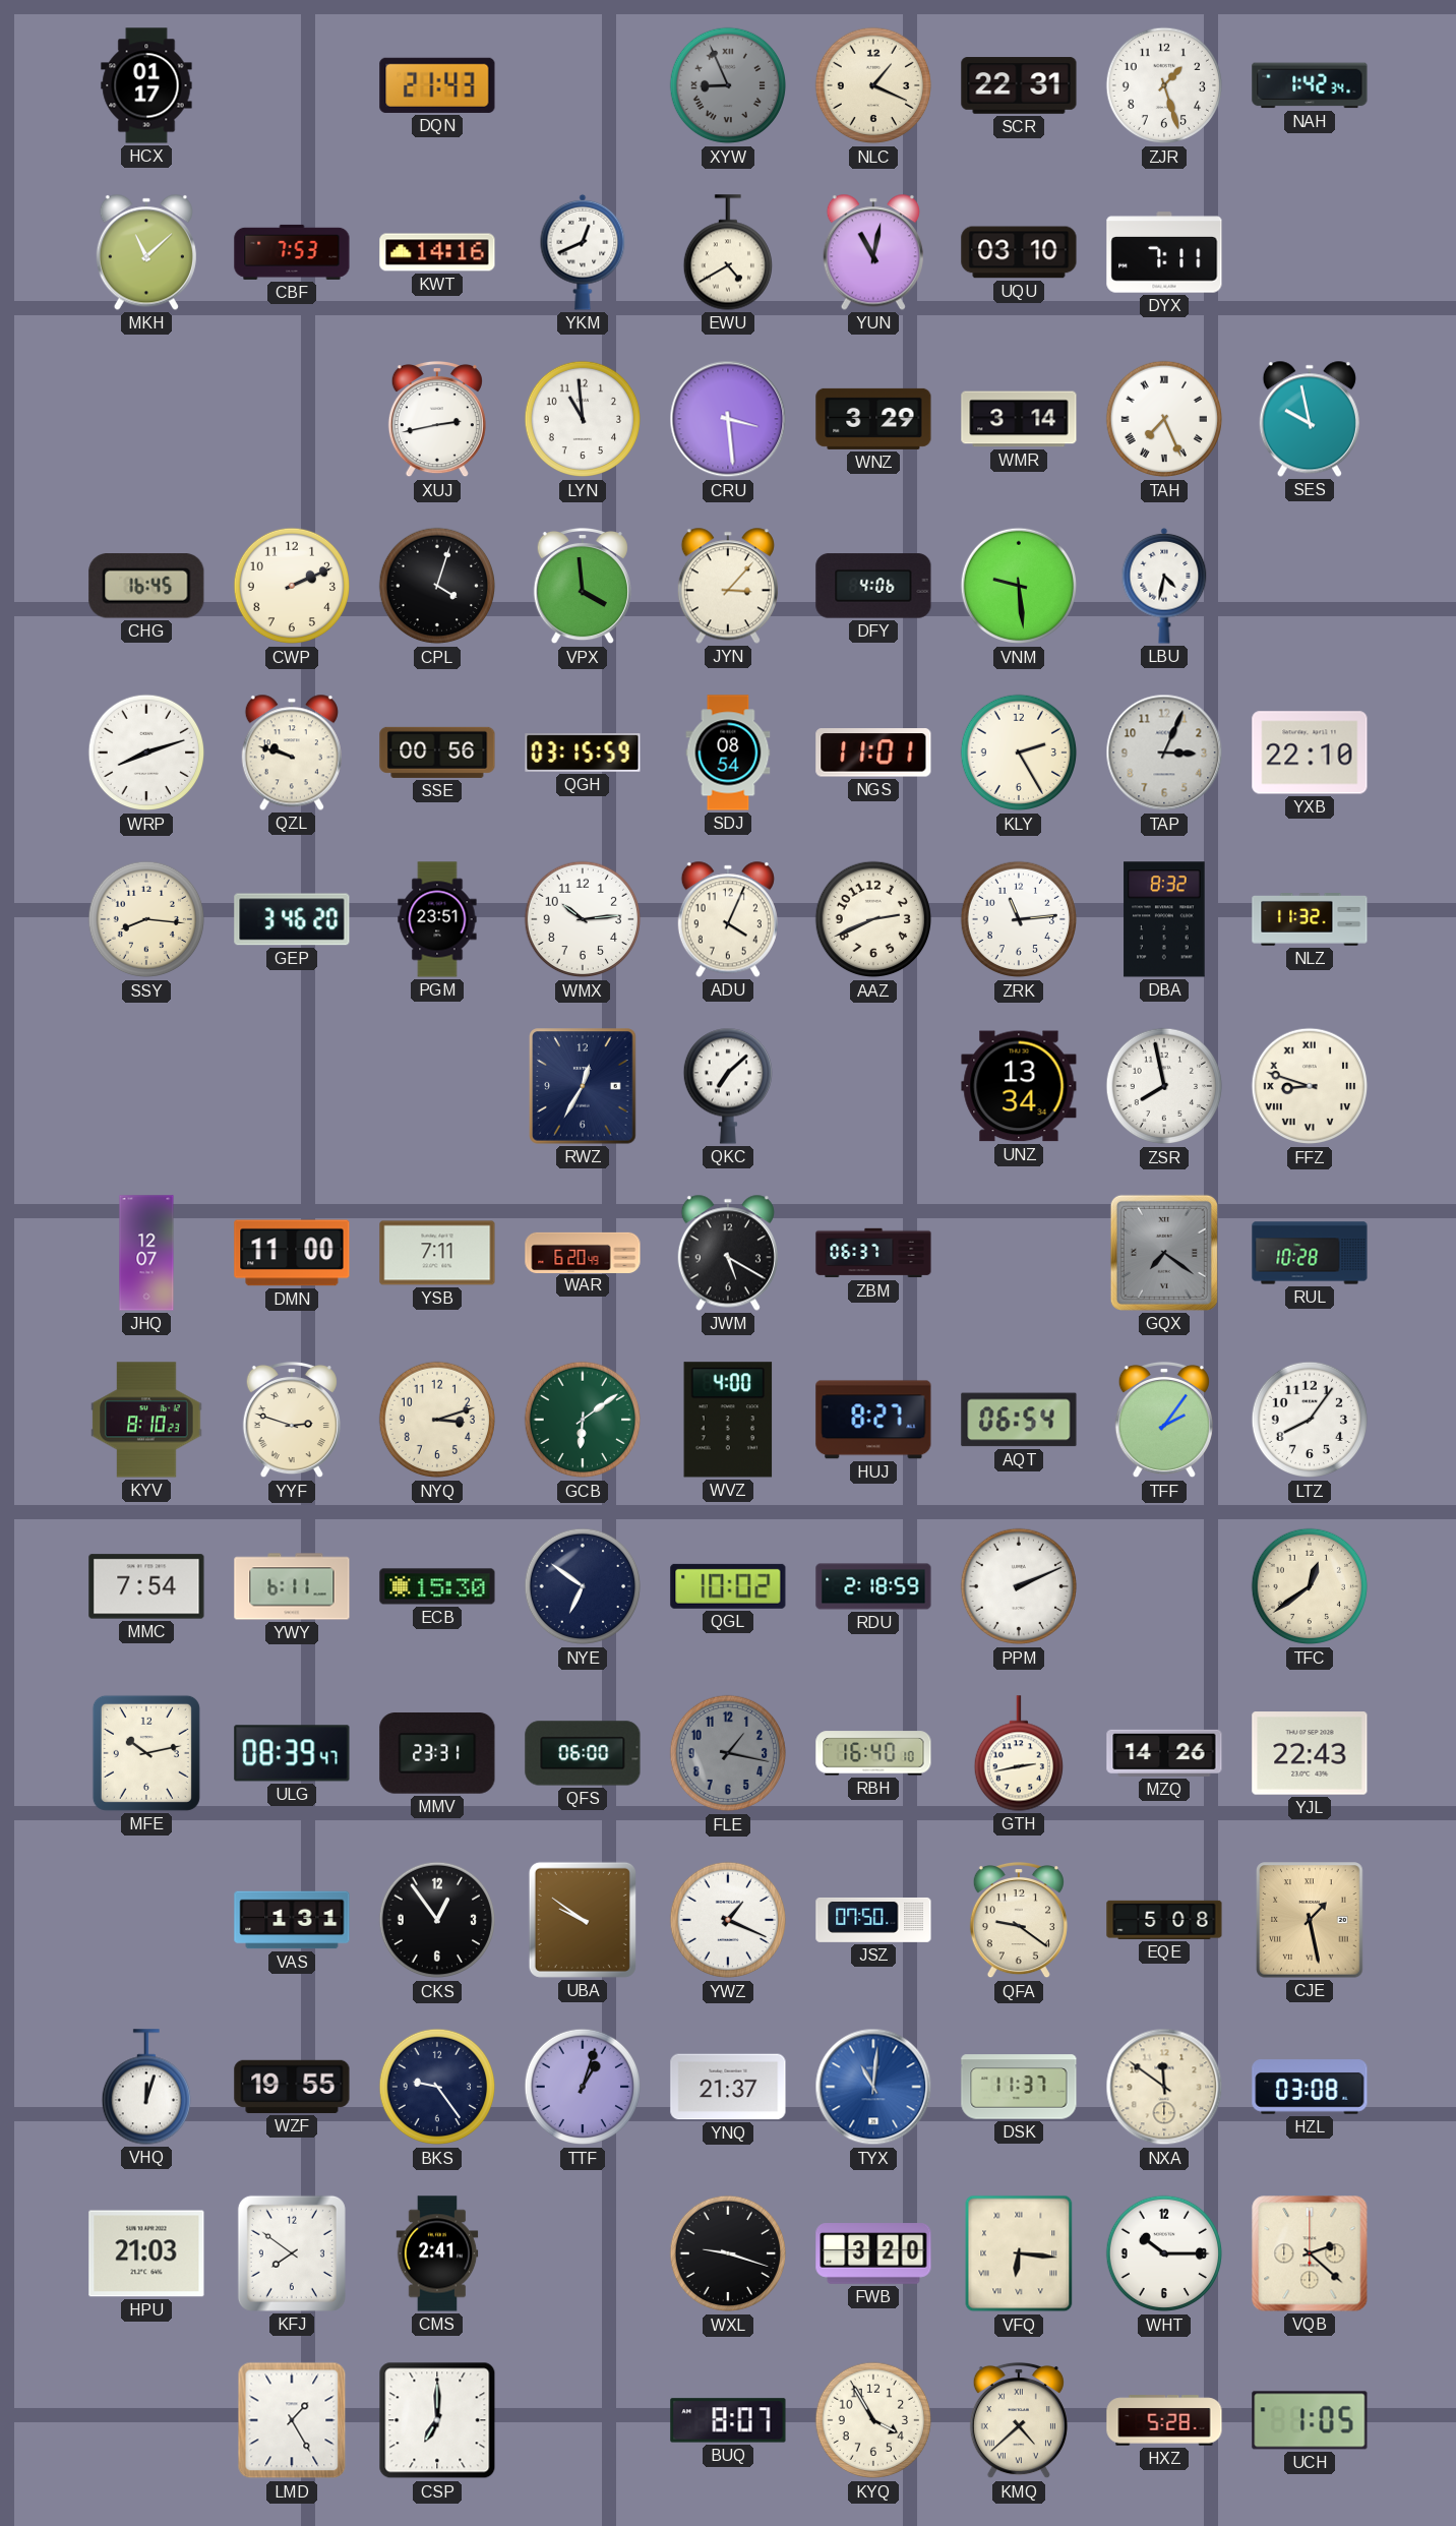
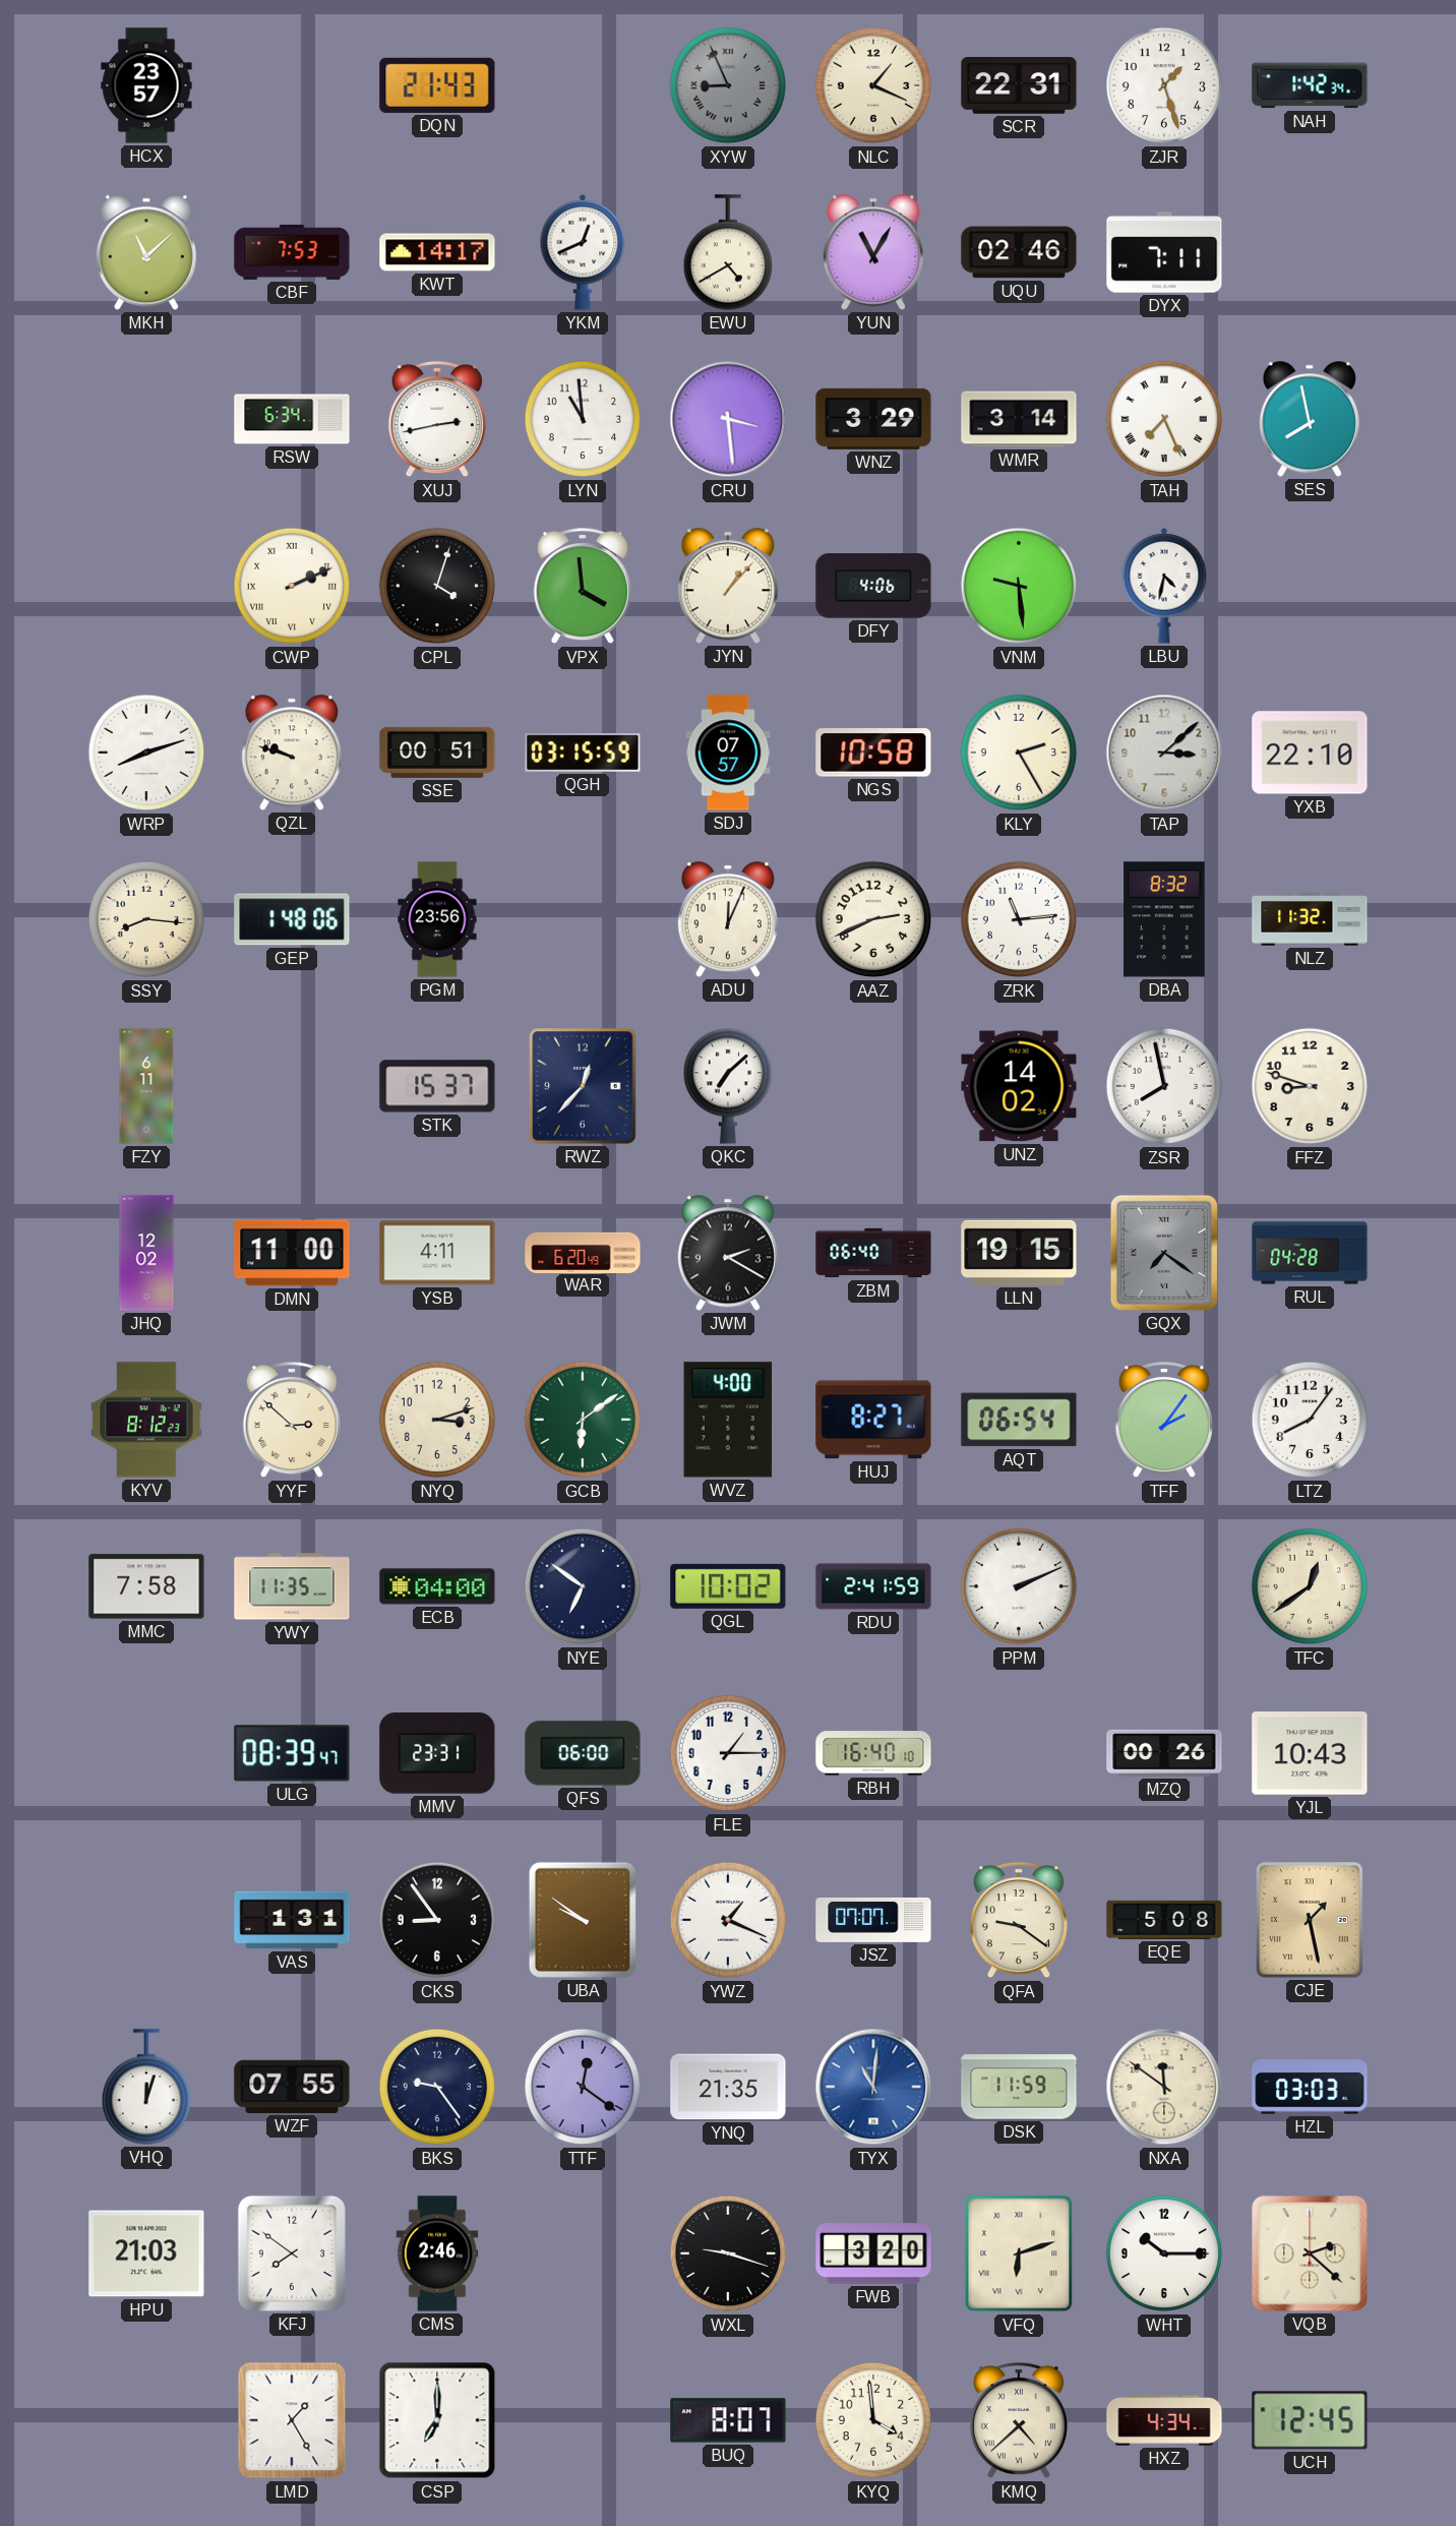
HCX: 01:17 -> 23:57 (146, 85)
KWT: 14:16 -> 14:17 (437, 252)
YUN: 11:02 -> 11:05 (873, 252)
UQU: 03:10 -> 02:46 (1019, 252)
RSW: none -> 6:34 (292, 419)
SES: 9:58 -> 7:58 (1310, 419)
CHG: 16:45 -> none (146, 586)
CWP numerals: Arabic -> Roman (292, 586)
JYN: 3:07 -> 1:07 (728, 586)
SSE: 00:56 -> 00:51 (437, 753)
SDJ: 08:54 -> 07:57 (728, 753)
NGS: 11:01 -> 10:58 (873, 753)
TAP: 3:04 -> 3:08 (1164, 753)
GEP: 3:46 -> 1:48 (292, 919)
PGM: 23:51 -> 23:56 (437, 919)
WMX: 10:14 -> none (583, 919)
ADU: 4:04 -> 12:04 (728, 919)
FZY: none -> 6:11 (146, 1086)
STK: none -> 15:37 (437, 1086)
RWZ: 12:35 -> 12:37 (583, 1086)
UNZ: 13:34 -> 14:02 (1019, 1086)
FFZ numerals: Roman -> Arabic (1310, 1086)
JHQ: 12:07 -> 12:02 (146, 1253)
YSB: 7:11 -> 4:11 (437, 1253)
JWM: 5:20 -> 2:20 (728, 1253)
ZBM: 06:37 -> 06:40 (873, 1253)
LLN: none -> 19:15 (1019, 1253)
RUL: 10:28 -> 04:28 (1310, 1253)
KYV: 8:10 -> 8:12 (146, 1420)
YYF: 2:48 -> 2:52 (292, 1420)
MMC: 7:54 -> 7:58 (146, 1586)
YWY: 6:11 -> 11:35 (292, 1586)
ECB: 15:30 -> 04:00 (437, 1586)
RDU: 2:18 -> 2:41 (873, 1586)
MFE: 10:13 -> none (146, 1753)
FLE: 1:17 -> 1:15 (728, 1753)
FLE dial: grey -> white (728, 1753)
GTH: 2:43 -> none (1018, 1753)
MZQ: 14:26 -> 00:26 (1164, 1753)
YJL: 22:43 -> 10:43 (1310, 1753)
CKS: 12:54 -> 8:54 (437, 1920)
JSZ: 07:50 -> 07:07 (873, 1920)
WZF: 19:55 -> 07:55 (292, 2087)
TTF: 1:03 -> 12:21 (583, 2087)
YNQ: 21:37 -> 21:35 (728, 2087)
DSK: 11:37 -> 11:59 (1019, 2087)
HZL: 03:08 -> 03:03 (1310, 2087)
CMS: 2:41 -> 2:46 (437, 2253)
VFQ: 6:16 -> 6:12 (1019, 2253)
KYQ: 3:55 -> 3:59 (873, 2420)
HXZ: 5:28 -> 4:34 (1164, 2420)
UCH: 1:05 -> 12:45 (1310, 2420)
